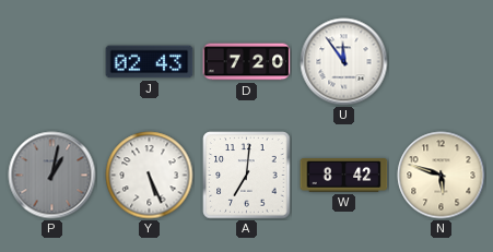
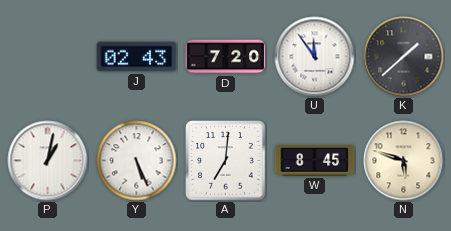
K: none -> 1:38 (404, 57)
P dial: grey -> white (48, 161)
W: 8:42 -> 8:45 (315, 161)
